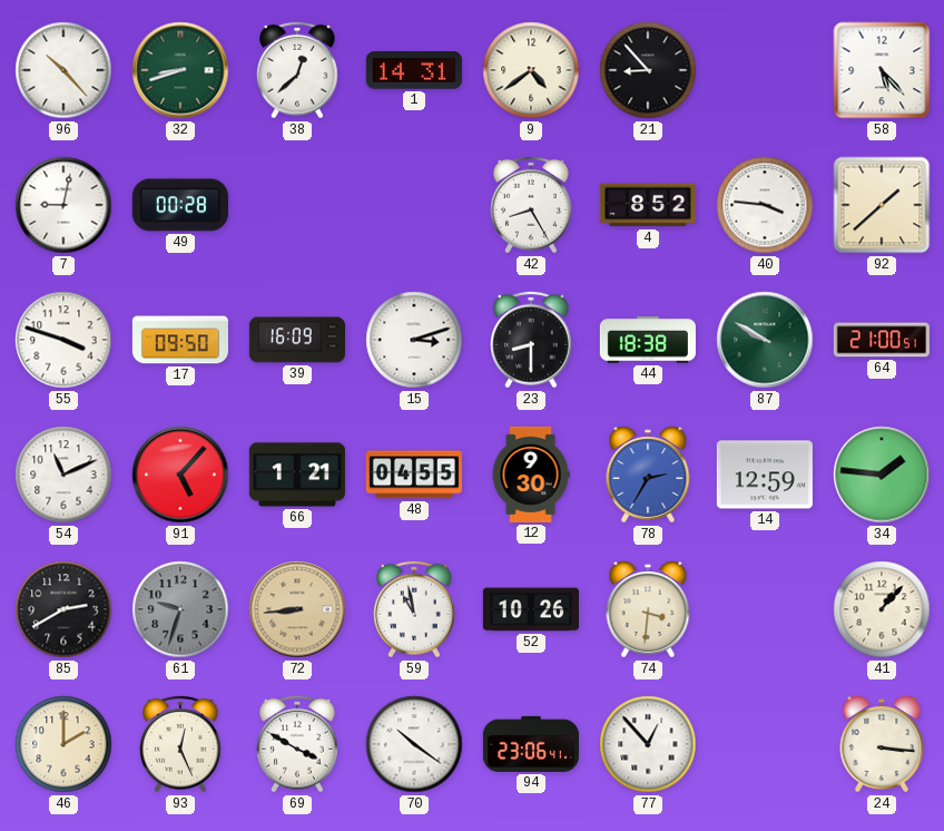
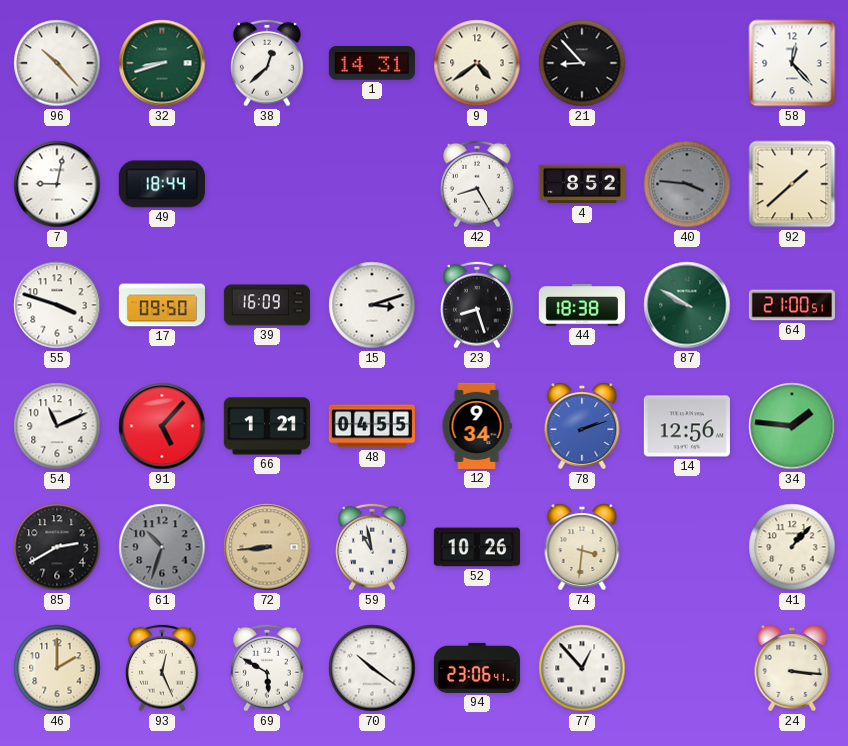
58: 5:23 -> 12:23 (792, 63)
49: 00:28 -> 18:44 (162, 184)
40 dial: white -> grey (687, 184)
23: 8:30 -> 8:27 (478, 305)
12: 9:30 -> 9:34 (477, 426)
78: 2:35 -> 2:12 (582, 426)
14: 12:59 -> 12:56 (687, 426)
61: 9:33 -> 10:33 (162, 547)
69: 3:50 -> 5:50 (268, 668)
